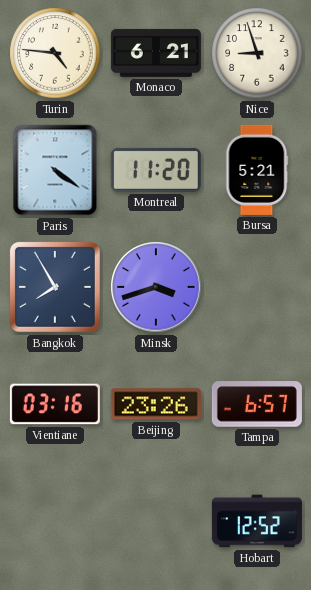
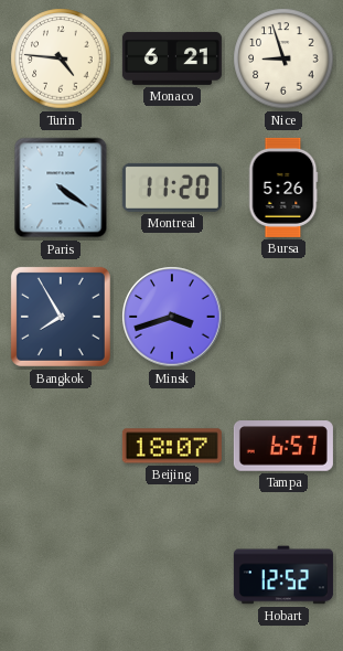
Bursa: 5:21 -> 5:26 (283, 188)
Vientiane: 03:16 -> none (55, 404)
Beijing: 23:26 -> 18:07 (172, 446)
